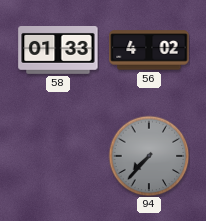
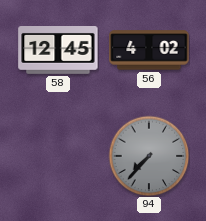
58: 01:33 -> 12:45 (58, 51)
